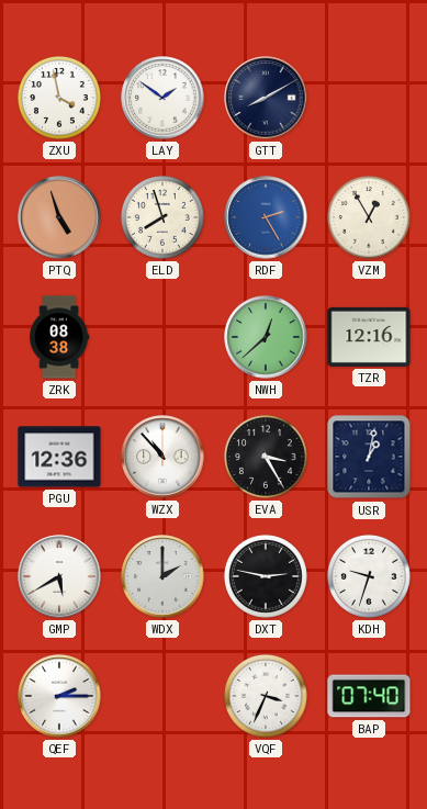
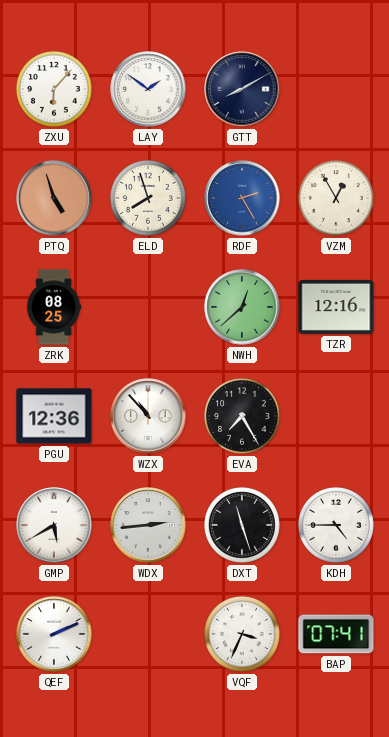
ZXU: 3:58 -> 6:07 (54, 89)
ZRK: 08:38 -> 08:25 (54, 307)
EVA: 3:25 -> 7:25 (242, 416)
USR: 1:02 -> none (369, 457)
WDX: 2:00 -> 2:44 (148, 525)
DXT: 2:47 -> 11:27 (242, 525)
KDH: 9:33 -> 4:45 (336, 525)
QEF: 2:15 -> 2:11 (54, 634)
BAP: 07:40 -> 07:41 (336, 634)
